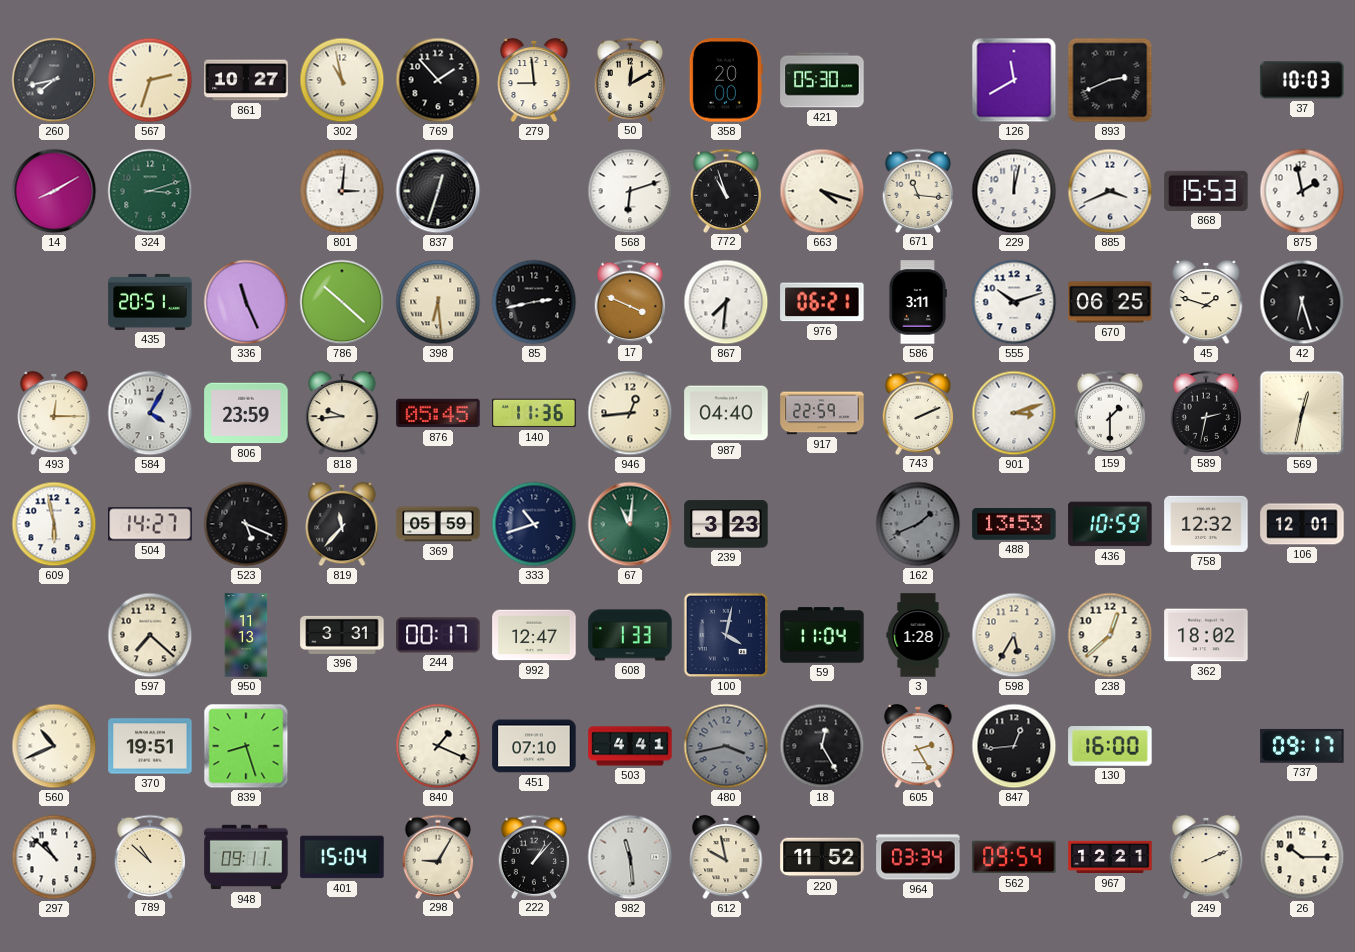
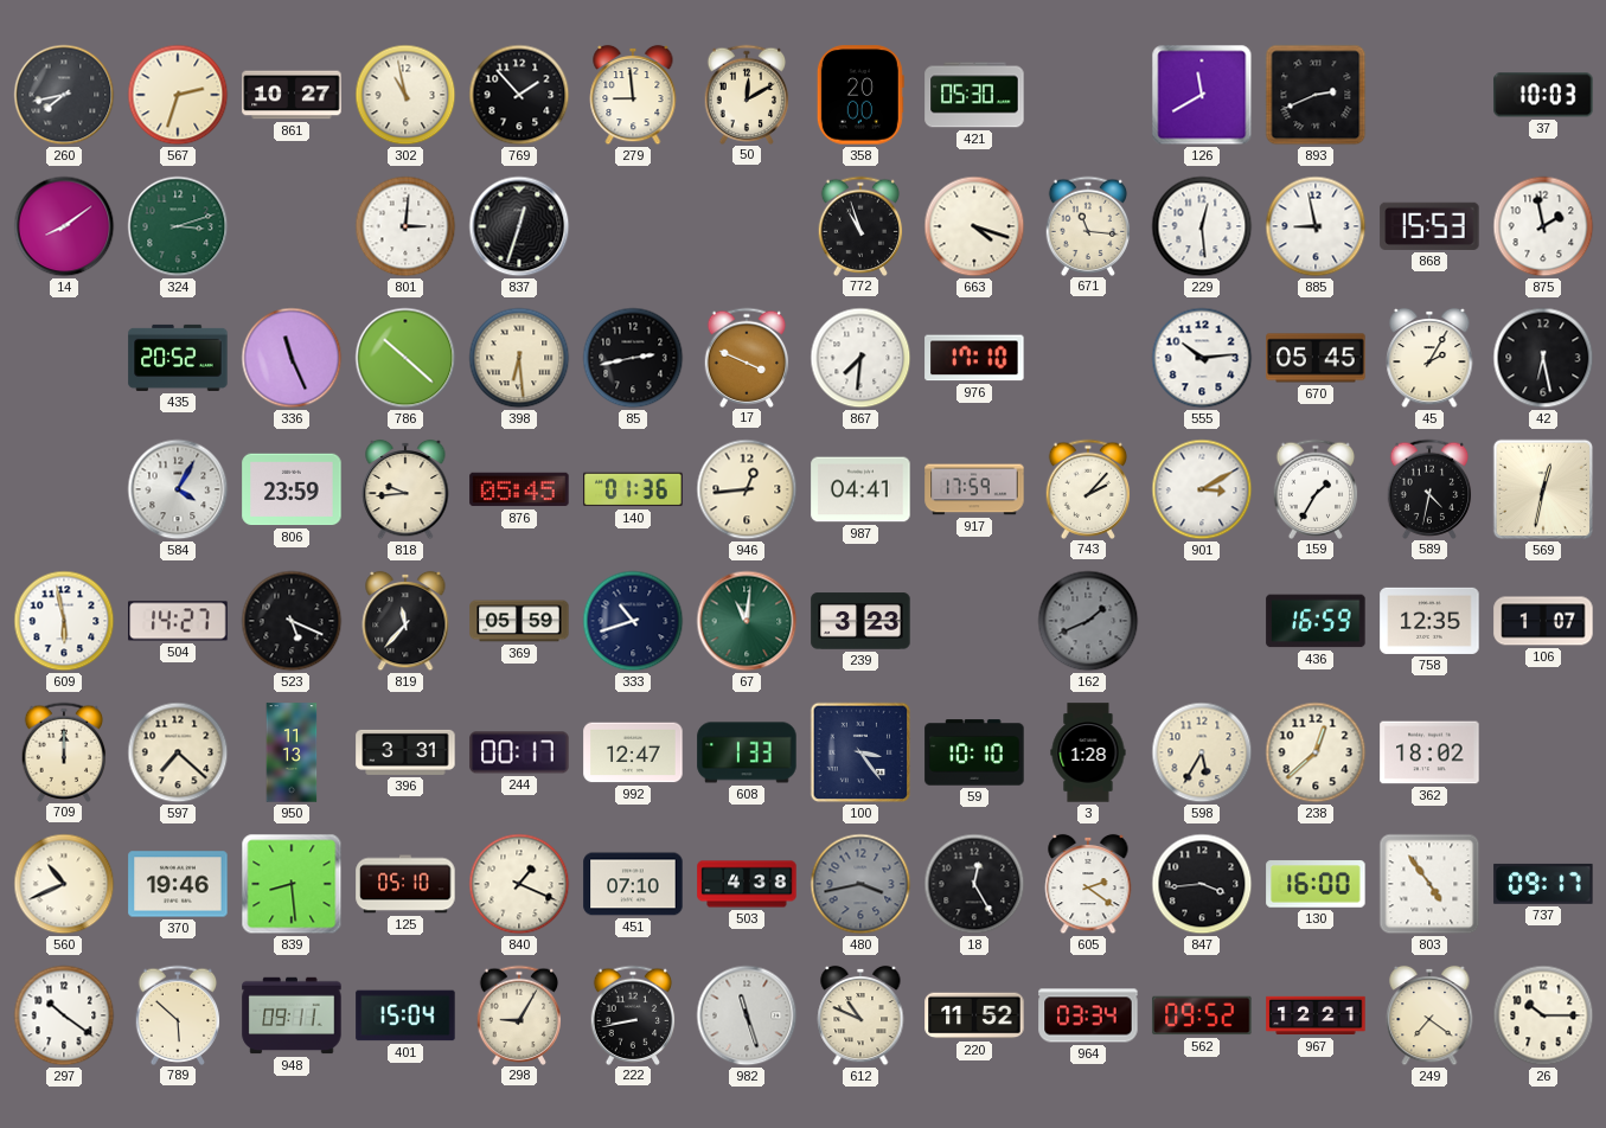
14: 8:10 -> 8:09 (64, 226)
568: 6:12 -> none (630, 191)
229: 12:02 -> 12:29 (1202, 226)
885: 3:41 -> 8:58 (1316, 226)
435: 20:51 -> 20:52 (178, 358)
976: 06:21 -> 17:10 (974, 358)
586: 3:11 -> none (917, 302)
555: 10:12 -> 10:14 (1202, 358)
670: 06:25 -> 05:45 (1316, 358)
45: 1:48 -> 2:05 (1429, 358)
42: 6:27 -> 6:28 (1543, 358)
493: 12:15 -> none (54, 413)
140: 11:36 -> 01:36 (633, 489)
987: 04:40 -> 04:41 (860, 489)
917: 22:59 -> 17:59 (974, 489)
743: 2:11 -> 2:07 (1088, 488)
901: 3:12 -> 3:10 (1202, 489)
159: 1:30 -> 1:35 (1316, 488)
589: 2:32 -> 4:32 (1429, 488)
488: 13:53 -> none (1014, 525)
436: 10:59 -> 16:59 (1316, 621)
758: 12:32 -> 12:35 (1429, 621)
106: 12:01 -> 1:07 (1543, 621)
709: none -> 12:00 (64, 751)
100: 4:02 -> 3:24 (860, 752)
59: 11:04 -> 10:10 (974, 752)
370: 19:51 -> 19:46 (178, 884)
839: 8:27 -> 8:29 (292, 884)
125: none -> 05:10 (405, 884)
503: 4:41 -> 4:38 (747, 884)
605: 2:25 -> 2:21 (1088, 884)
847: 12:44 -> 3:44 (1202, 884)
803: none -> 4:54 (1429, 884)
297: 10:52 -> 10:21 (64, 1015)
789: 10:52 -> 5:52 (178, 1014)
222: 1:07 -> 8:43 (633, 1014)
982: 11:29 -> 11:27 (747, 1015)
612: 9:58 -> 10:49 (860, 1015)
562: 09:54 -> 09:52 (1202, 1015)
249: 2:11 -> 7:21 (1429, 1015)
